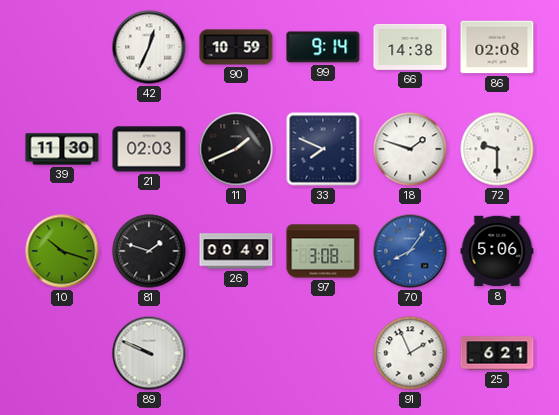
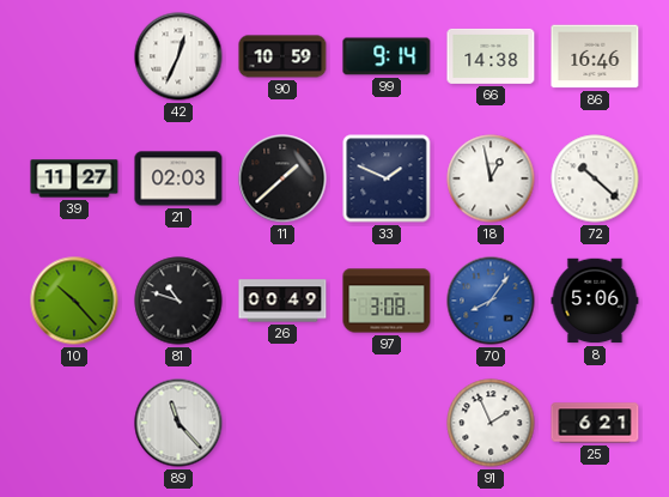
86: 02:08 -> 16:46 (595, 56)
39: 11:30 -> 11:27 (74, 178)
11: 1:41 -> 1:38 (282, 178)
33: 7:49 -> 1:49 (387, 178)
18: 1:48 -> 12:58 (491, 178)
72: 9:30 -> 10:22 (595, 178)
10: 10:18 -> 10:23 (74, 301)
81: 1:48 -> 10:48 (178, 301)
89: 9:49 -> 11:23 (178, 423)
